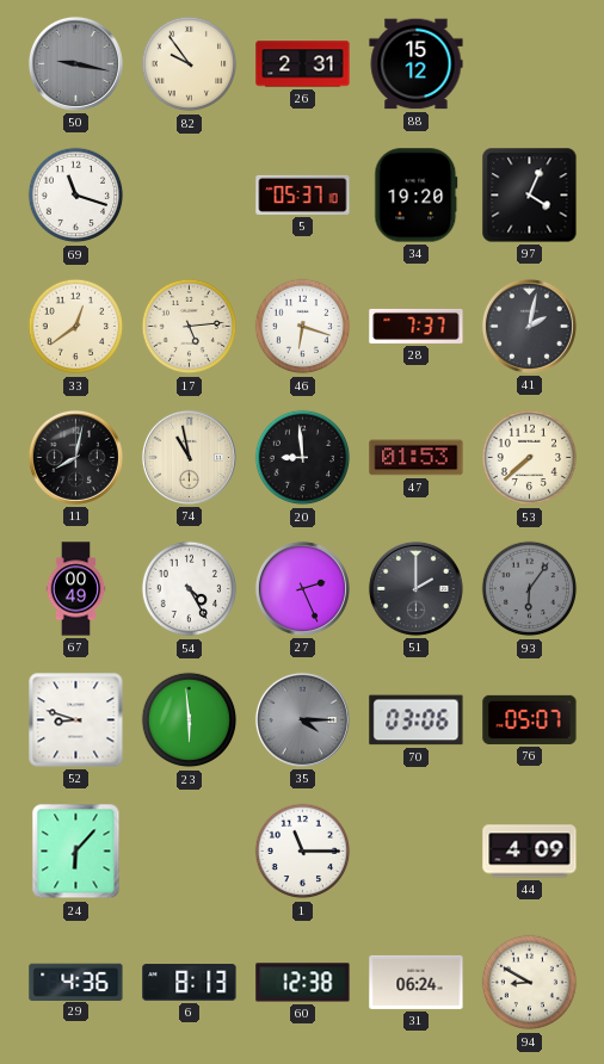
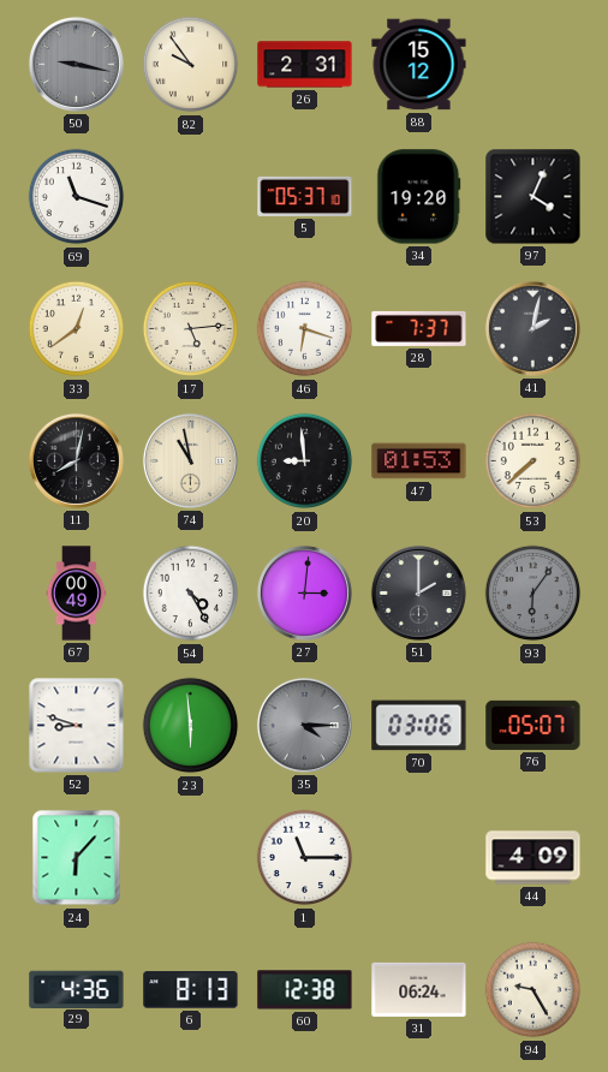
27: 2:26 -> 3:01 (304, 592)
94: 8:50 -> 9:25 (534, 990)
